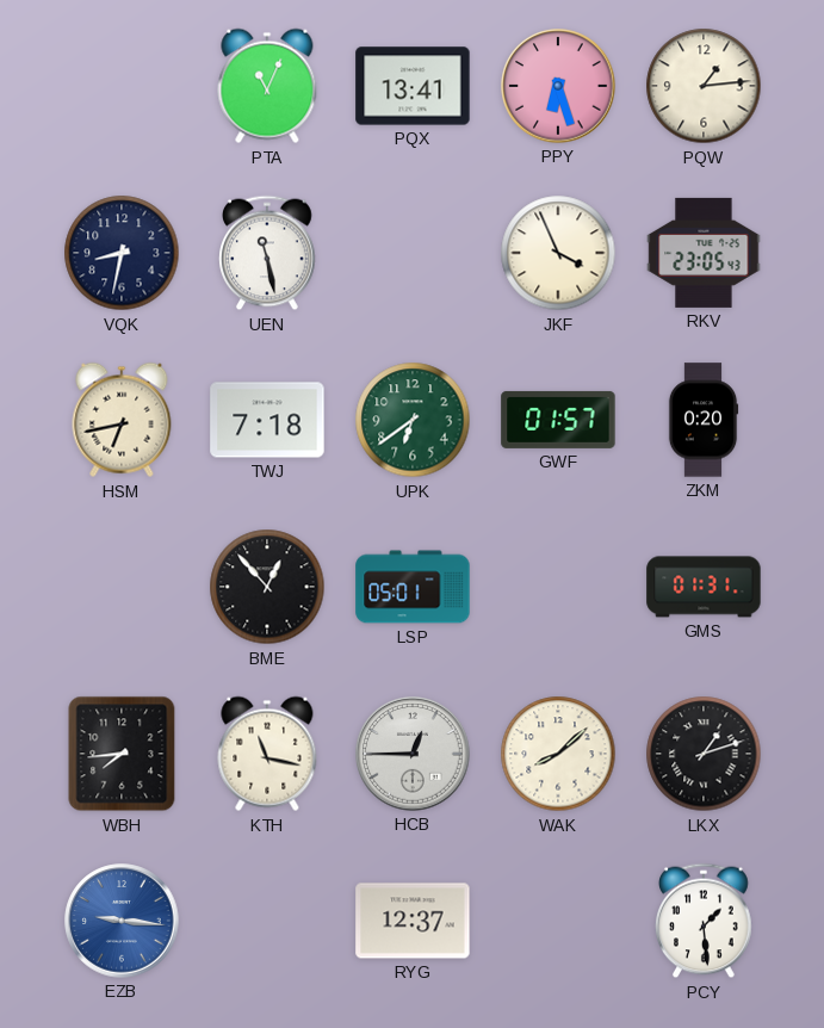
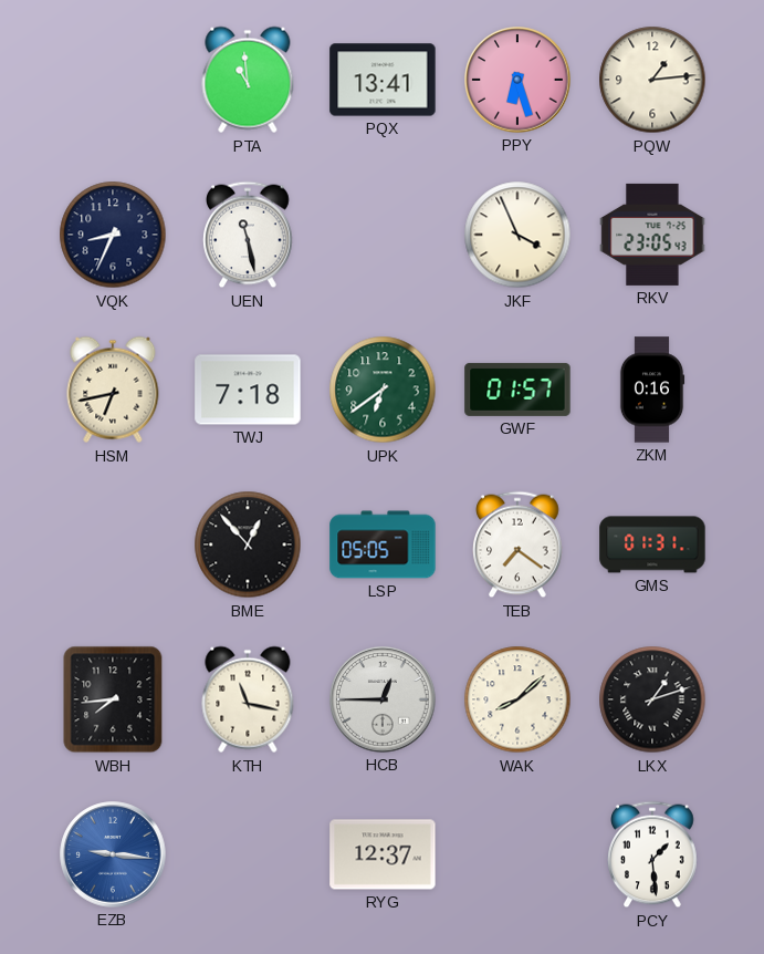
PTA: 11:04 -> 10:59 (248, 80)
VQK: 8:32 -> 8:34 (113, 235)
ZKM: 0:20 -> 0:16 (652, 390)
LSP: 05:01 -> 05:05 (383, 545)
TEB: none -> 7:21 (519, 545)
